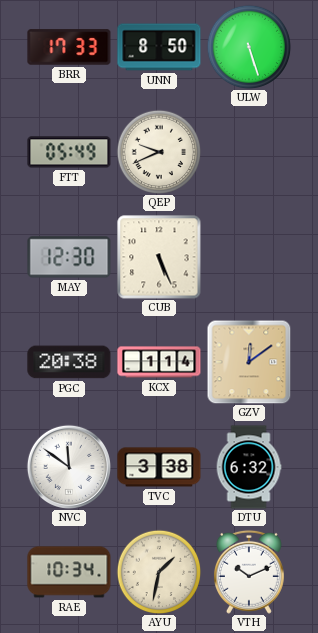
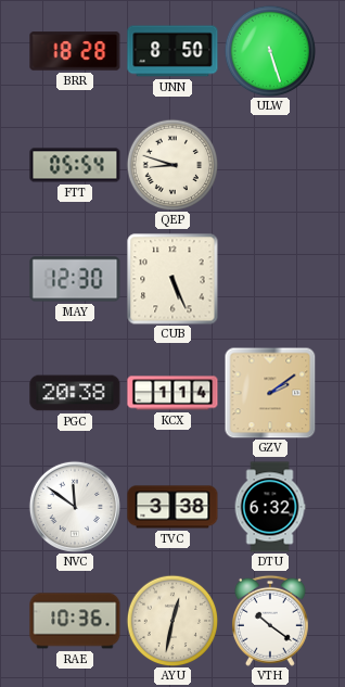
BRR: 17:33 -> 18:28 (75, 51)
FTT: 05:49 -> 05:54 (75, 165)
QEP: 9:41 -> 8:48 (173, 165)
GZV: 12:09 -> 2:09 (270, 393)
RAE: 10:34 -> 10:36 (75, 621)
AYU: 1:32 -> 12:32 (173, 621)
VTH: 10:11 -> 10:21 (270, 621)
